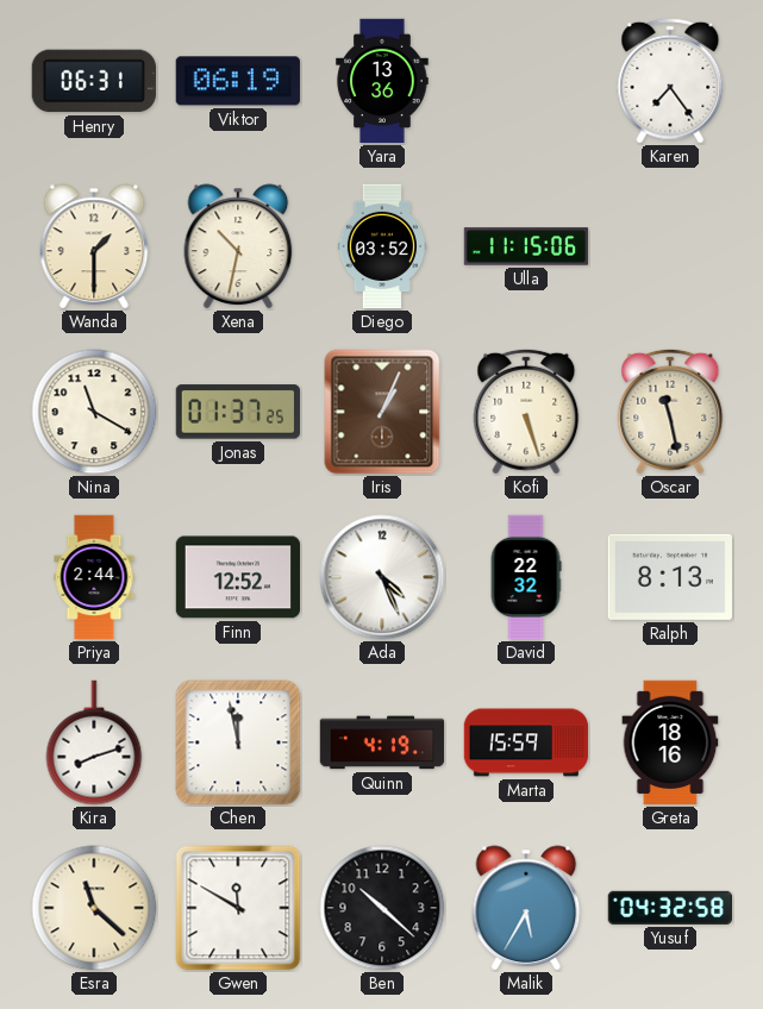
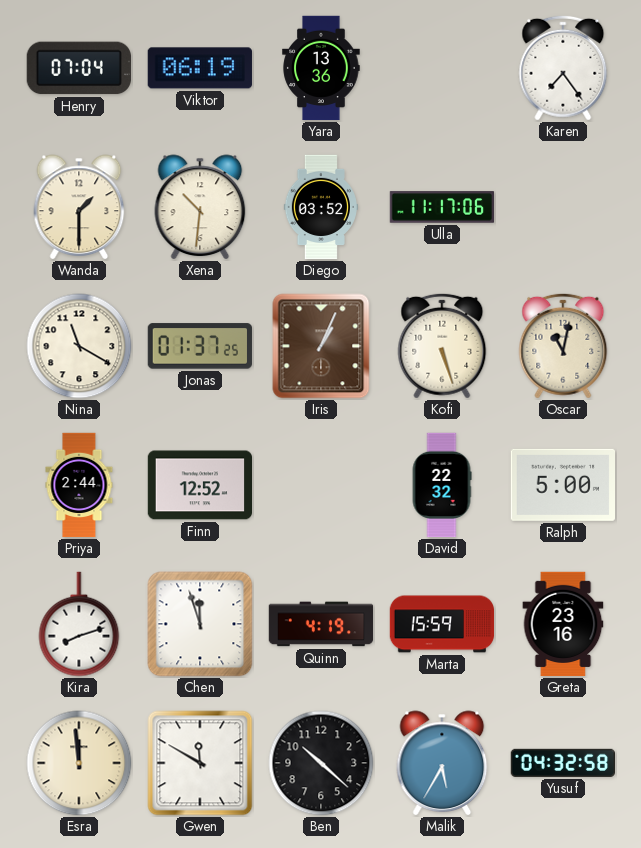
Henry: 06:31 -> 07:04 (79, 68)
Xena: 10:32 -> 10:31 (200, 207)
Ulla: 11:15 -> 11:17 (442, 207)
Oscar: 11:28 -> 11:02 (563, 346)
Ada: 4:26 -> none (382, 577)
Ralph: 8:13 -> 5:00 (562, 485)
Chen: 11:58 -> 11:57 (200, 624)
Greta: 18:16 -> 23:16 (563, 624)
Esra: 11:22 -> 11:59 (79, 763)
